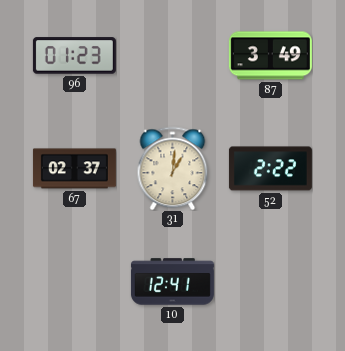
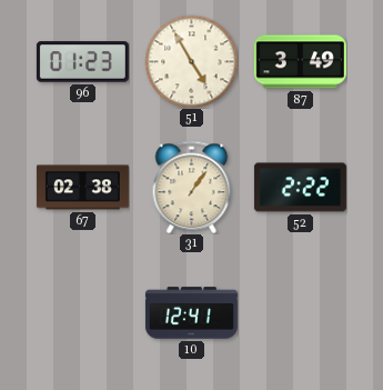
51: none -> 4:55 (191, 61)
67: 02:37 -> 02:38 (82, 188)
31: 1:01 -> 1:06 (192, 187)
